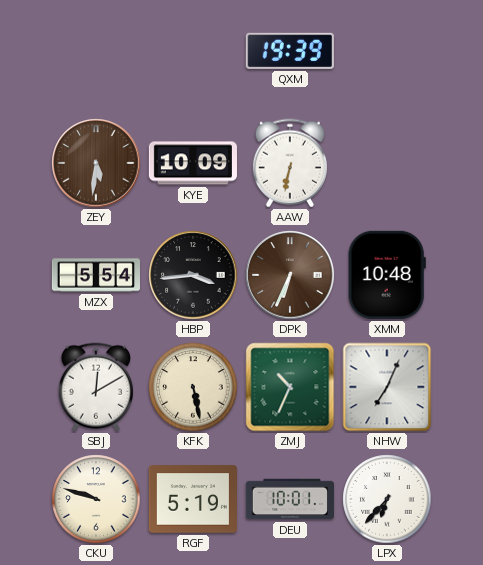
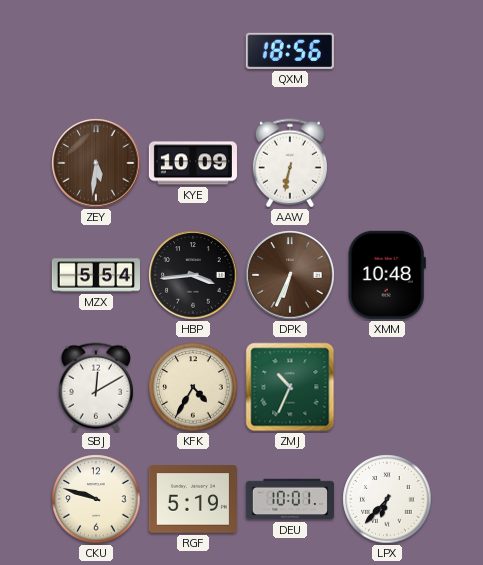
QXM: 19:39 -> 18:56 (290, 51)
KFK: 5:28 -> 4:35 (193, 387)
NHW: 7:04 -> none (387, 387)
